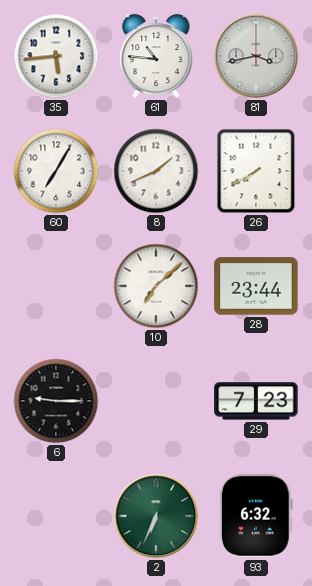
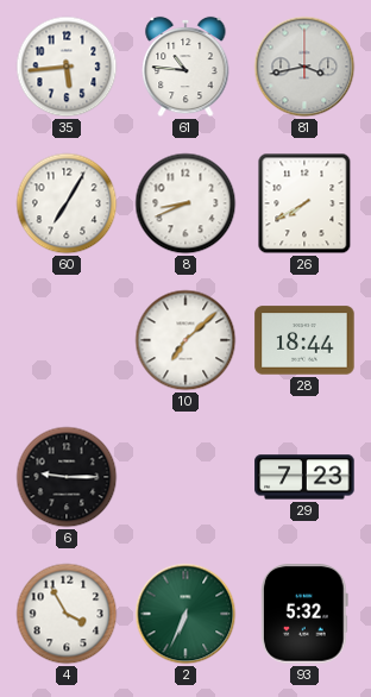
8: 1:41 -> 8:41 (185, 203)
28: 23:44 -> 18:44 (304, 340)
4: none -> 3:55 (67, 614)
93: 6:32 -> 5:32 (306, 614)
